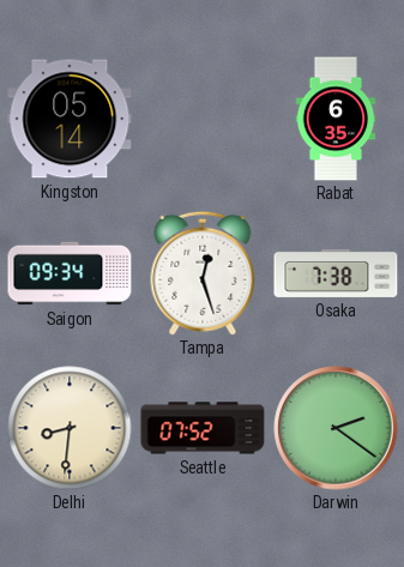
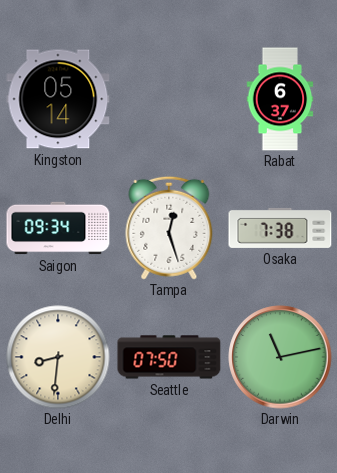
Rabat: 6:35 -> 6:37 (280, 99)
Seattle: 07:52 -> 07:50 (169, 357)
Darwin: 2:21 -> 11:13 (280, 357)
